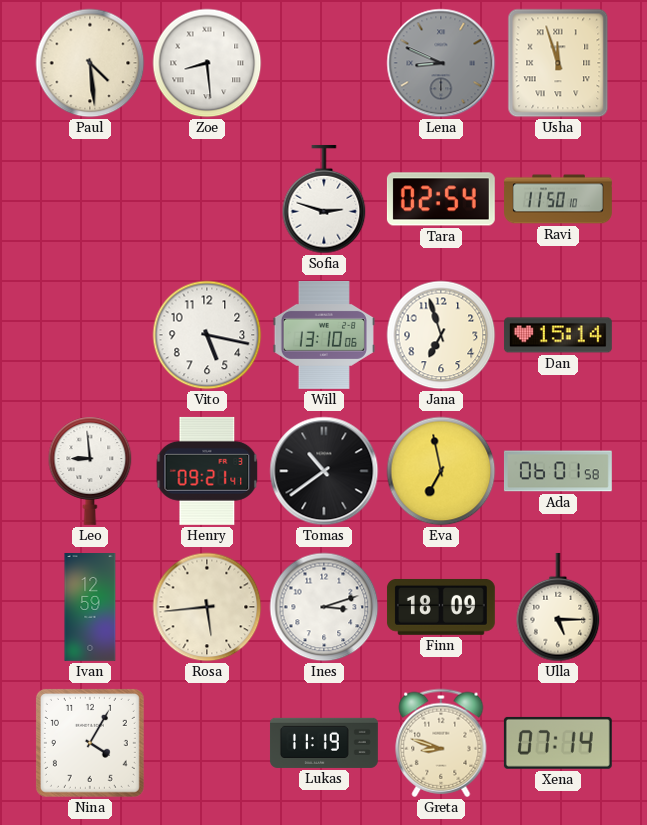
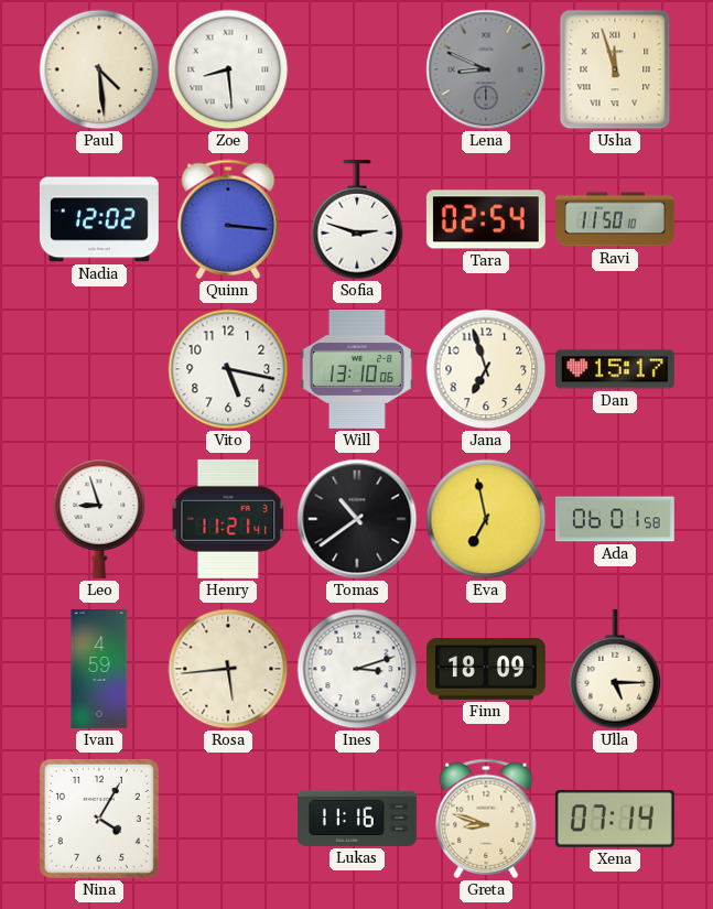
Nadia: none -> 12:02 (99, 219)
Quinn: none -> 3:16 (228, 219)
Dan: 15:14 -> 15:17 (615, 369)
Leo: 8:59 -> 8:57 (99, 519)
Henry: 09:21 -> 11:21 (228, 519)
Ivan: 12:59 -> 4:59 (99, 670)
Lukas: 11:19 -> 11:16 (357, 819)
